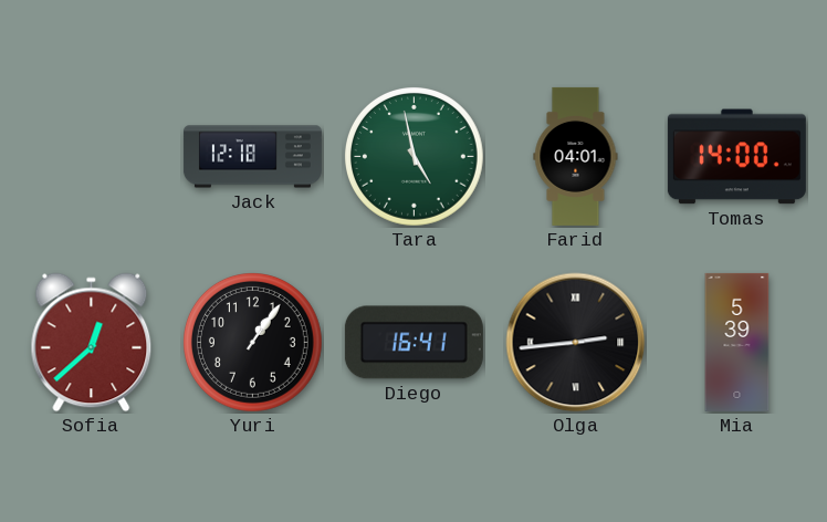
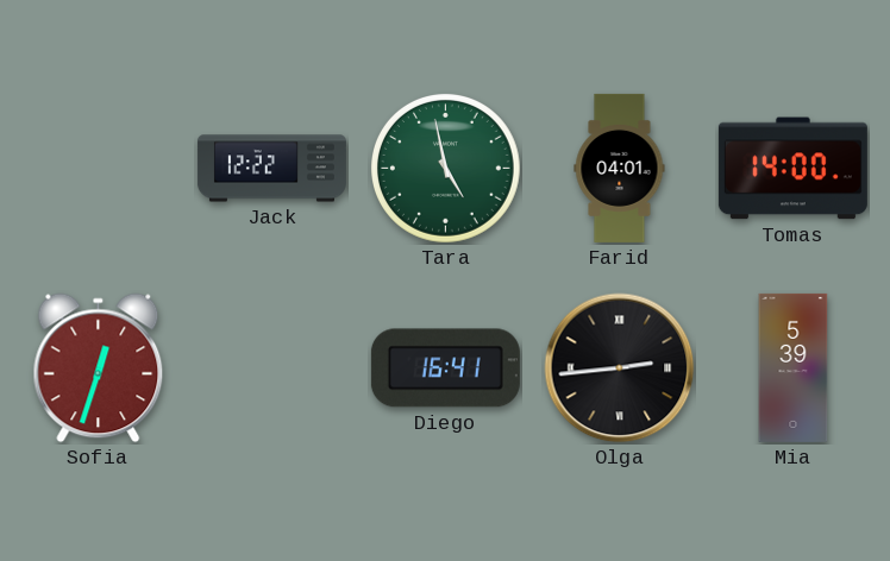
Jack: 12:18 -> 12:22 (271, 169)
Sofia: 12:38 -> 12:33 (99, 368)
Yuri: 1:06 -> none (253, 343)
